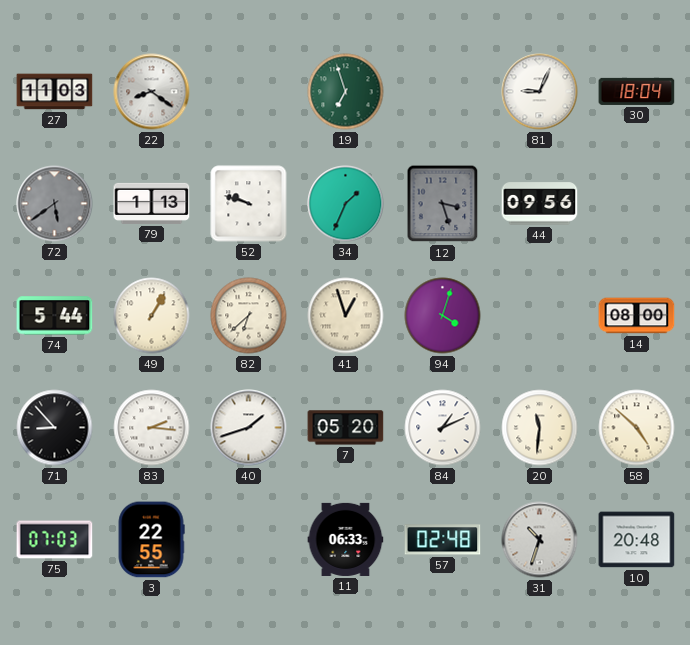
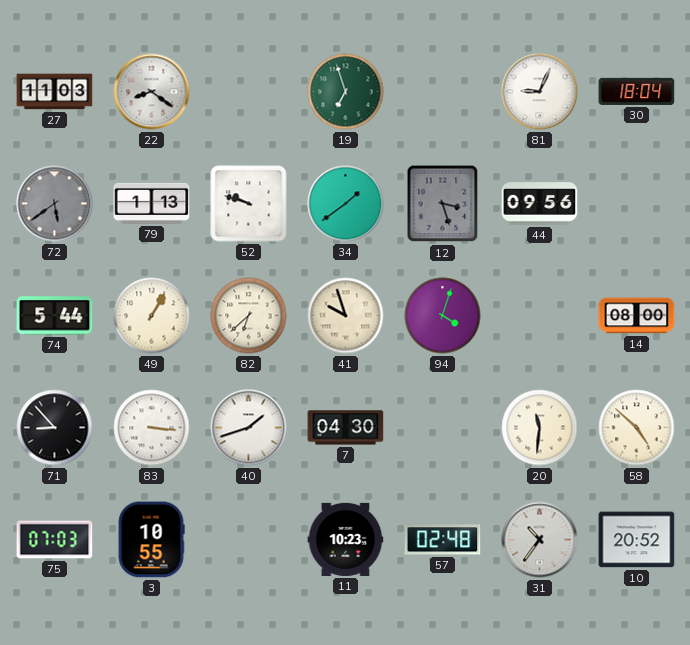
34: 1:34 -> 1:39 (346, 204)
41: 12:57 -> 9:57 (346, 316)
83: 2:16 -> 3:16 (152, 428)
7: 05:20 -> 04:30 (346, 428)
84: 1:11 -> none (443, 428)
3: 22:55 -> 10:55 (151, 540)
11: 06:33 -> 10:23 (346, 539)
31: 10:33 -> 10:36 (540, 540)
10: 20:48 -> 20:52 (637, 540)
